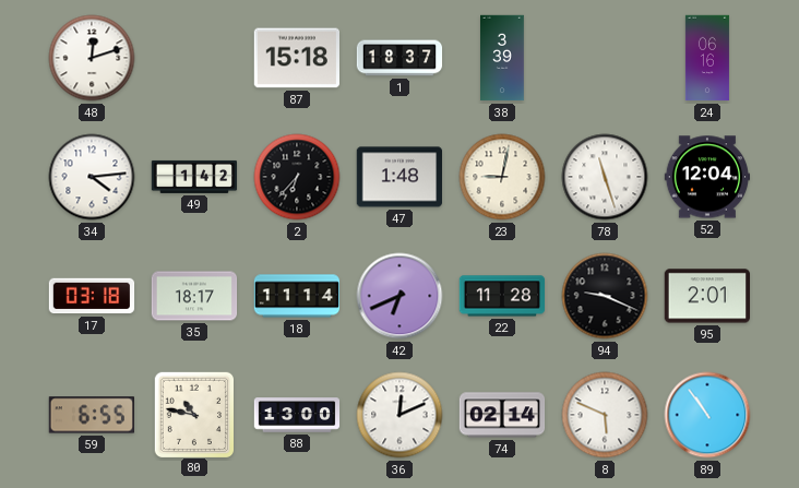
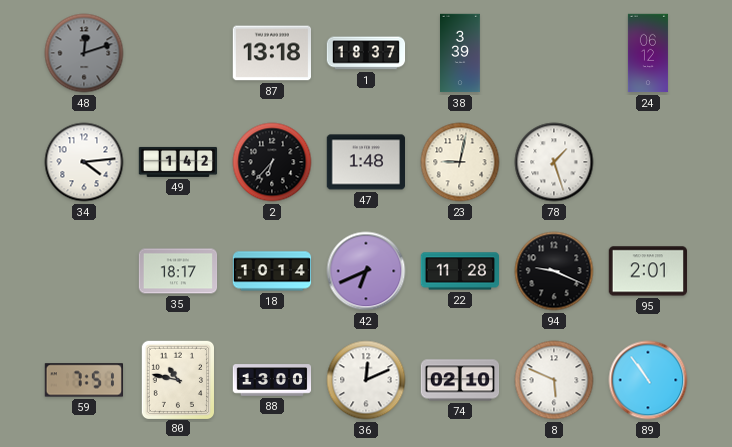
48 dial: white -> grey (84, 53)
87: 15:18 -> 13:18 (271, 53)
24: 06:16 -> 06:12 (648, 53)
78: 11:27 -> 1:27 (554, 162)
52: 12:04 -> none (707, 177)
17: 03:18 -> none (92, 296)
18: 11:14 -> 10:14 (272, 271)
59: 6:55 -> 7:51 (83, 380)
74: 02:14 -> 02:10 (460, 380)
